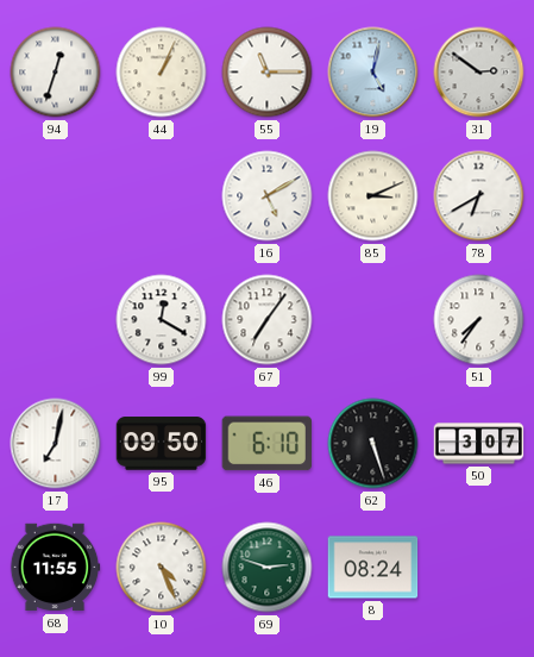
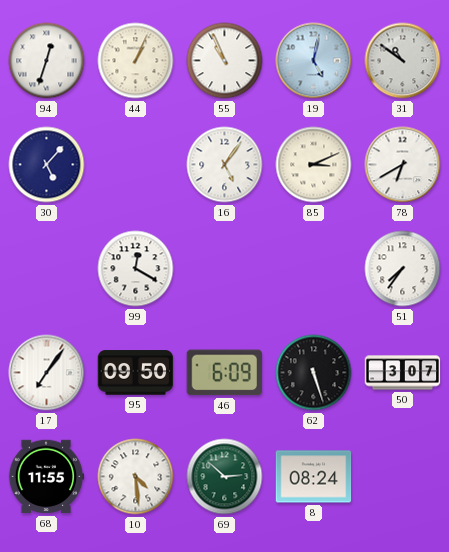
55: 11:15 -> 10:56 (225, 61)
31: 2:51 -> 10:51 (403, 61)
30: none -> 5:07 (47, 165)
16: 5:10 -> 5:06 (225, 165)
67: 7:06 -> none (268, 320)
17: 7:02 -> 7:06 (47, 373)
46: 6:10 -> 6:09 (224, 373)
10: 4:26 -> 4:29 (136, 477)
69: 2:48 -> 2:52 (225, 477)
